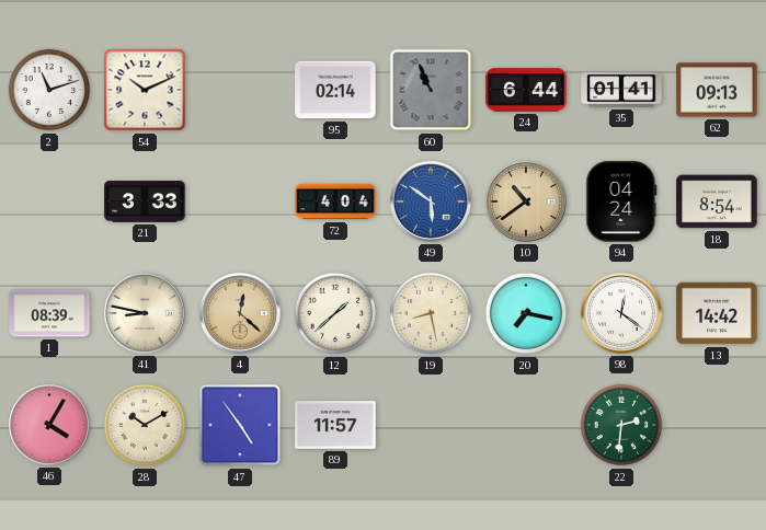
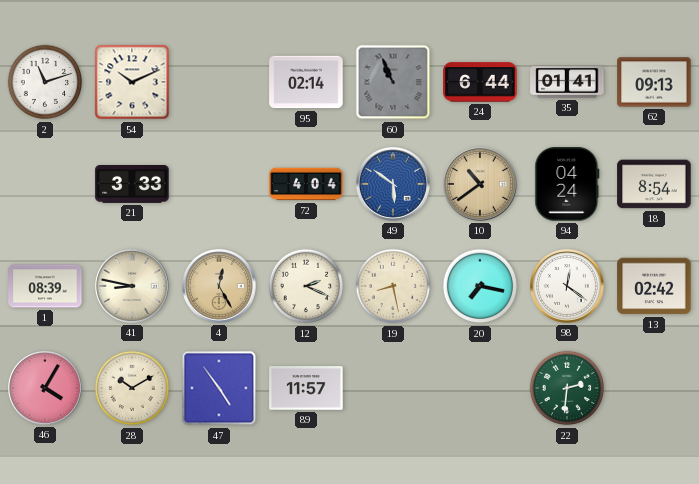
4: 12:22 -> 12:25 (220, 287)
12: 1:38 -> 2:19 (306, 286)
13: 14:42 -> 02:42 (654, 286)
